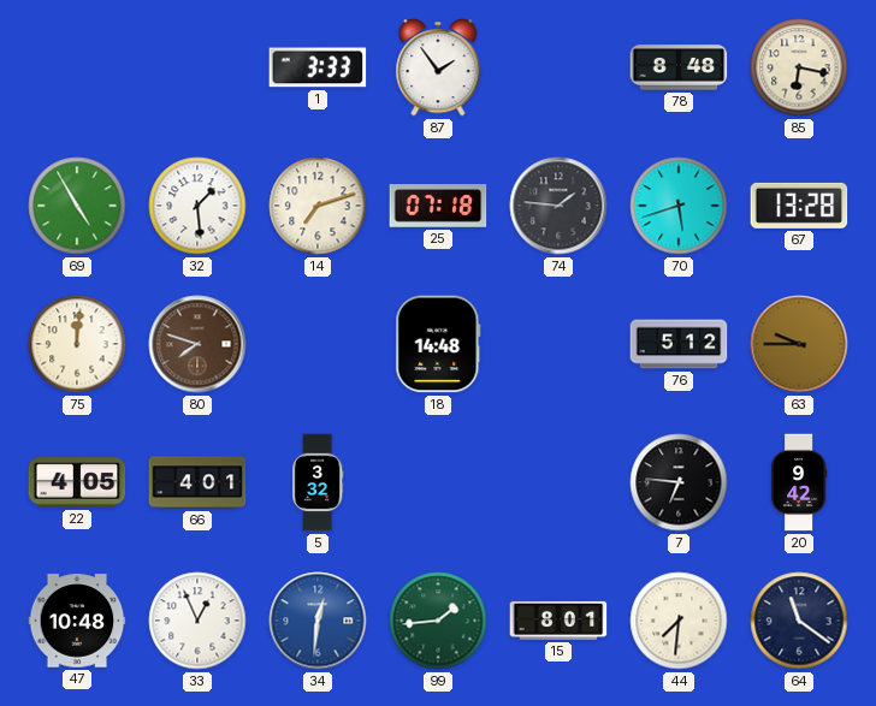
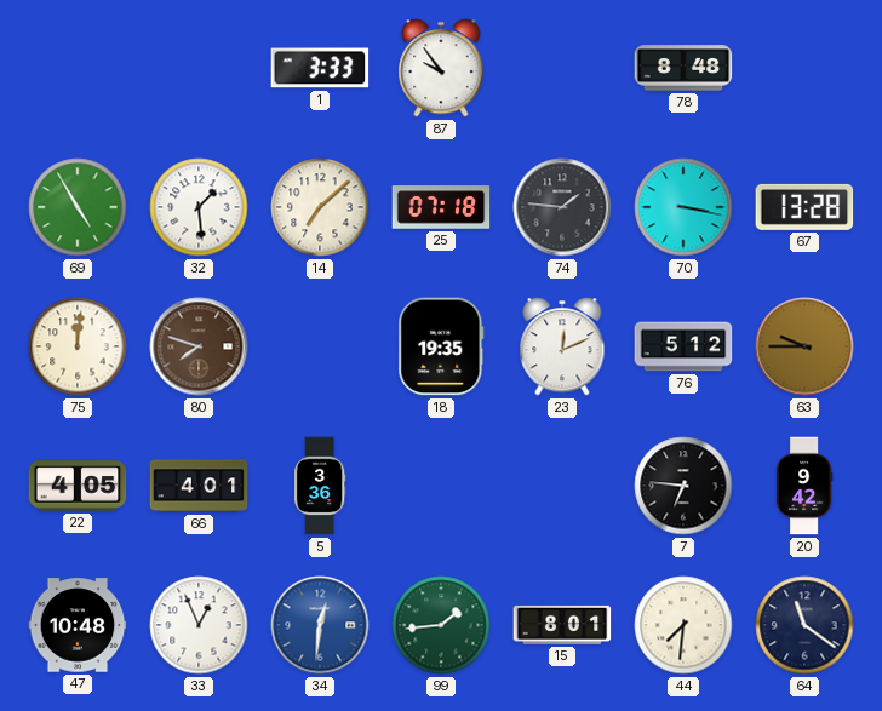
87: 1:54 -> 9:54 (441, 68)
85: 6:17 -> none (799, 67)
14: 7:12 -> 7:08 (320, 207)
70: 5:42 -> 3:17 (683, 207)
18: 14:48 -> 19:35 (441, 346)
23: none -> 12:11 (562, 346)
5: 3:32 -> 3:36 (320, 486)
